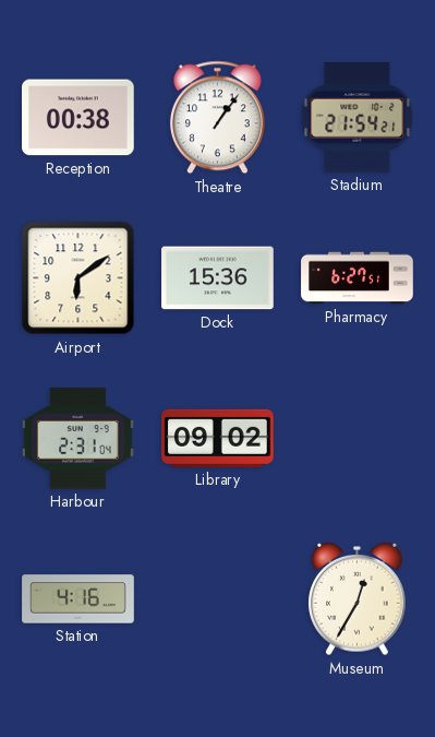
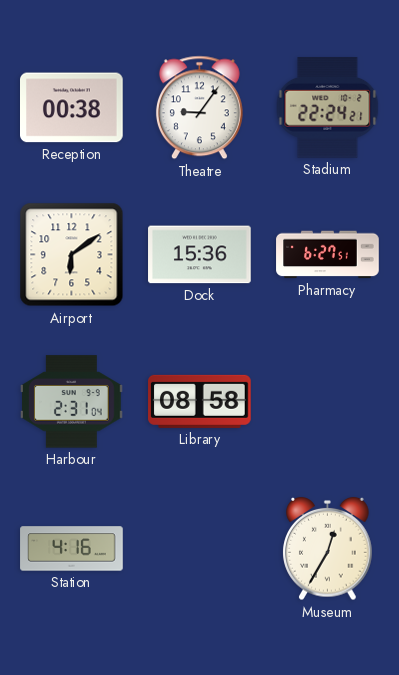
Theatre: 1:06 -> 9:06 (199, 108)
Stadium: 21:54 -> 22:24 (328, 108)
Library: 09:02 -> 08:58 (200, 401)
